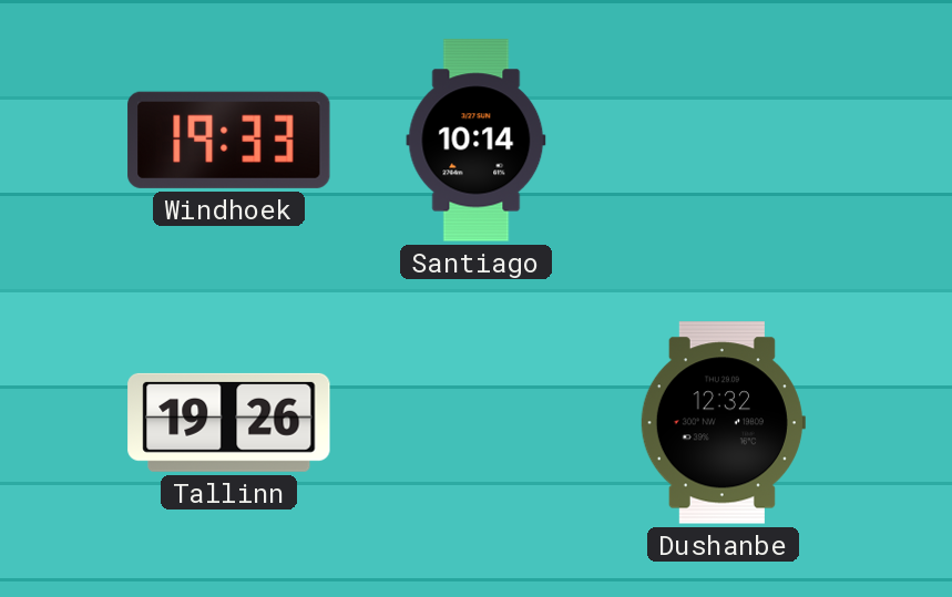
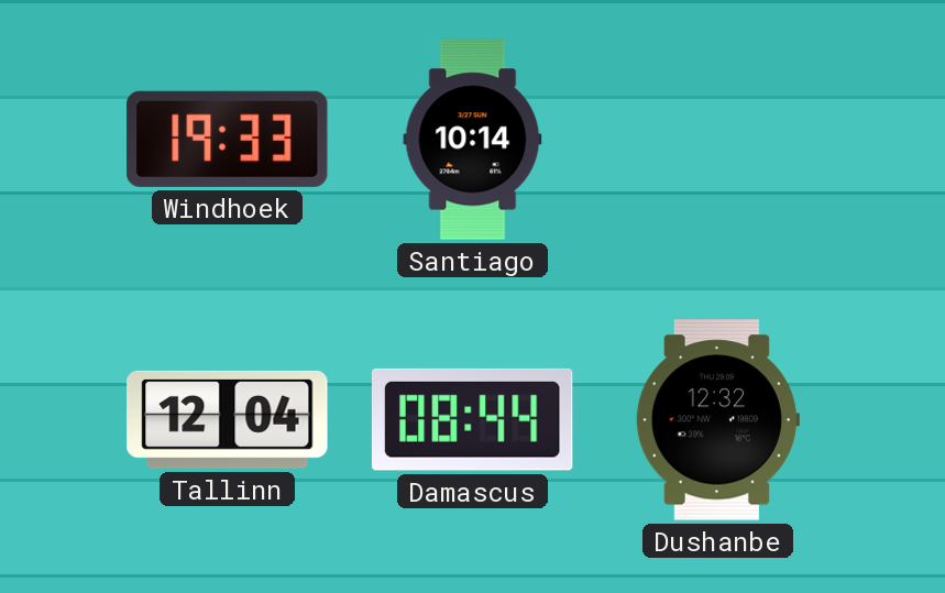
Tallinn: 19:26 -> 12:04 (228, 419)
Damascus: none -> 08:44 (472, 419)
